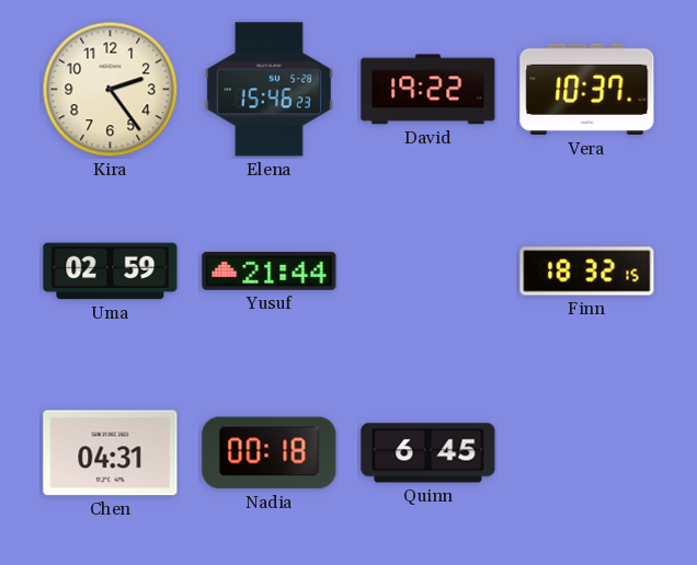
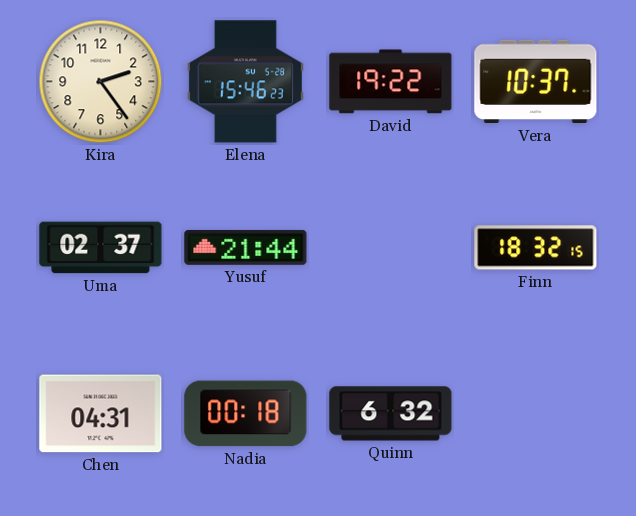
Uma: 02:59 -> 02:37 (101, 248)
Quinn: 6:45 -> 6:32 (391, 414)
